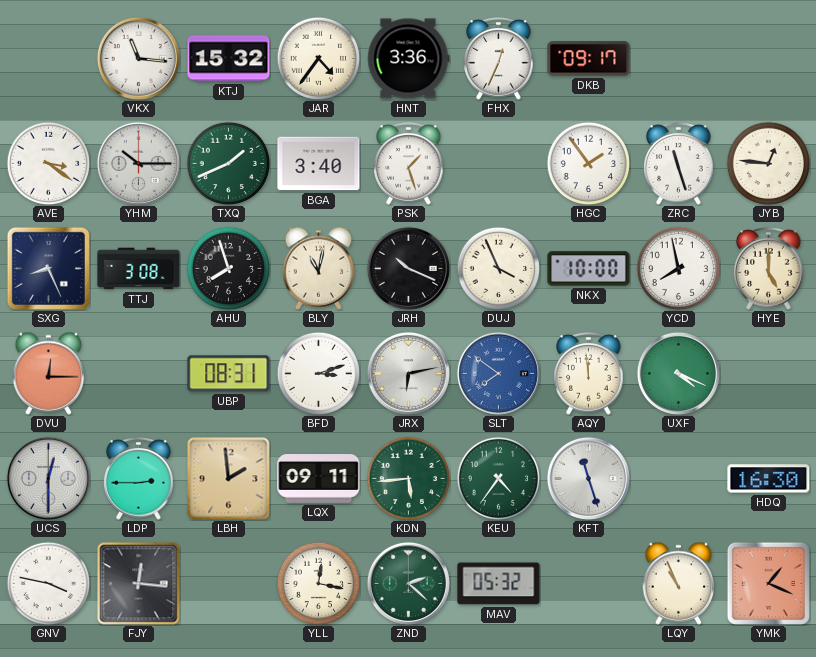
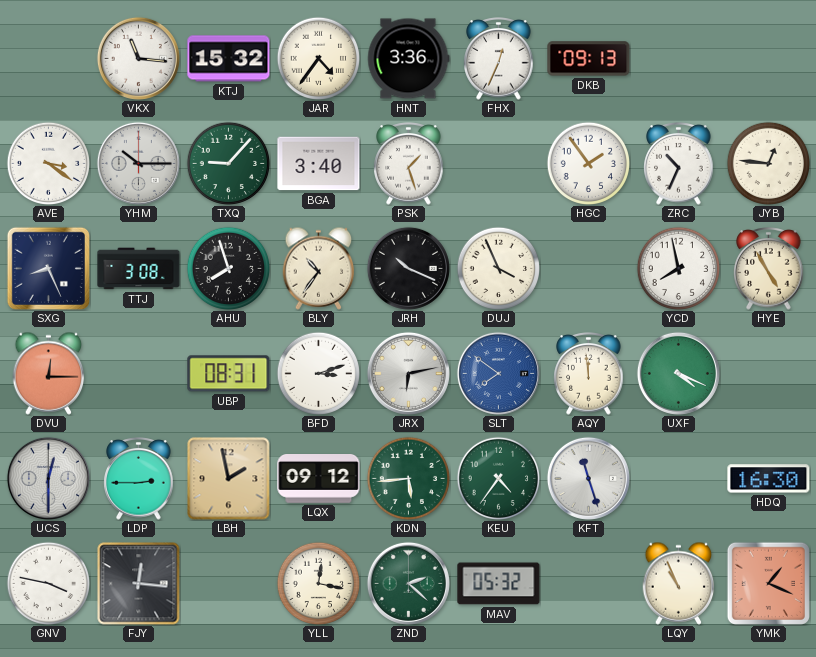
DKB: 09:17 -> 09:13 (589, 59)
TXQ: 1:41 -> 9:07 (228, 163)
ZRC: 11:27 -> 10:34 (679, 164)
BLY: 11:02 -> 10:36 (319, 268)
NKX: 10:00 -> none (589, 269)
HYE: 5:00 -> 4:55 (769, 269)
LBH: 1:59 -> 1:58 (229, 479)
LQX: 09:11 -> 09:12 (319, 479)
